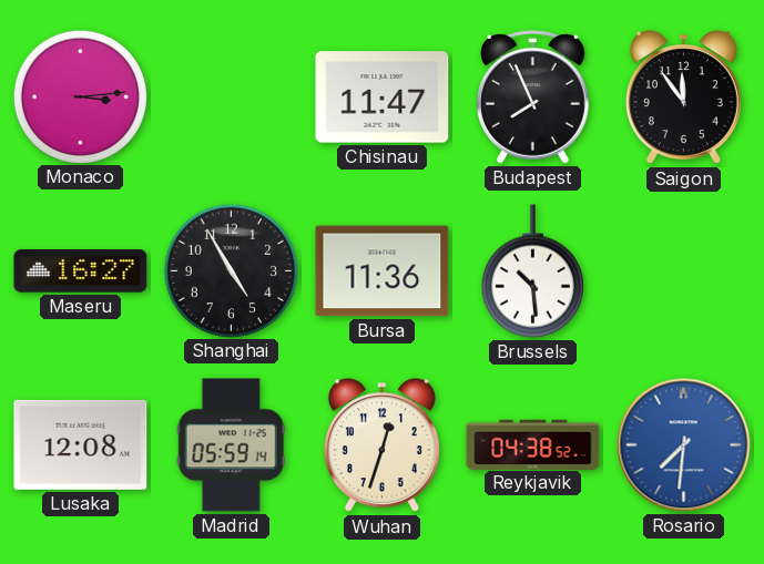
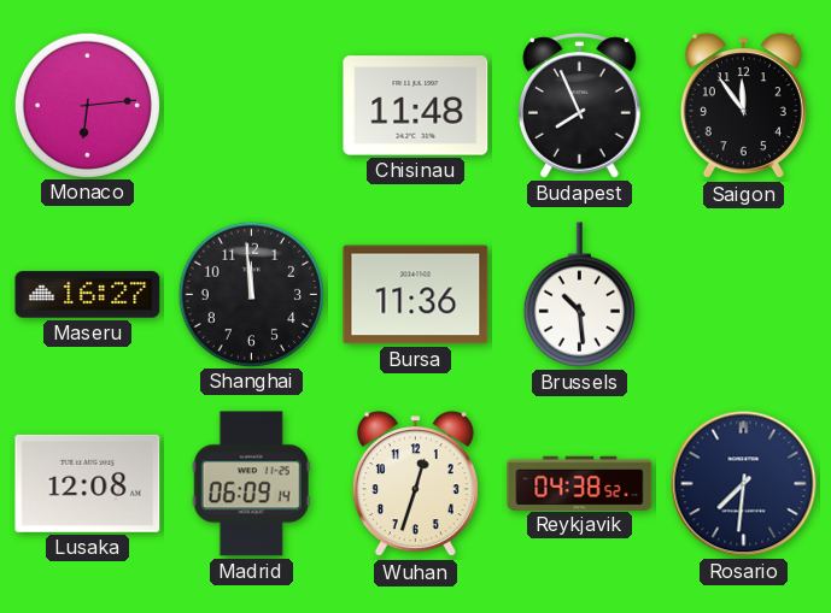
Monaco: 3:14 -> 6:14 (87, 105)
Chisinau: 11:47 -> 11:48 (416, 106)
Shanghai: 4:55 -> 11:59 (251, 294)
Madrid: 05:59 -> 06:09 (251, 484)
Rosario dial: blue -> navy (744, 484)
